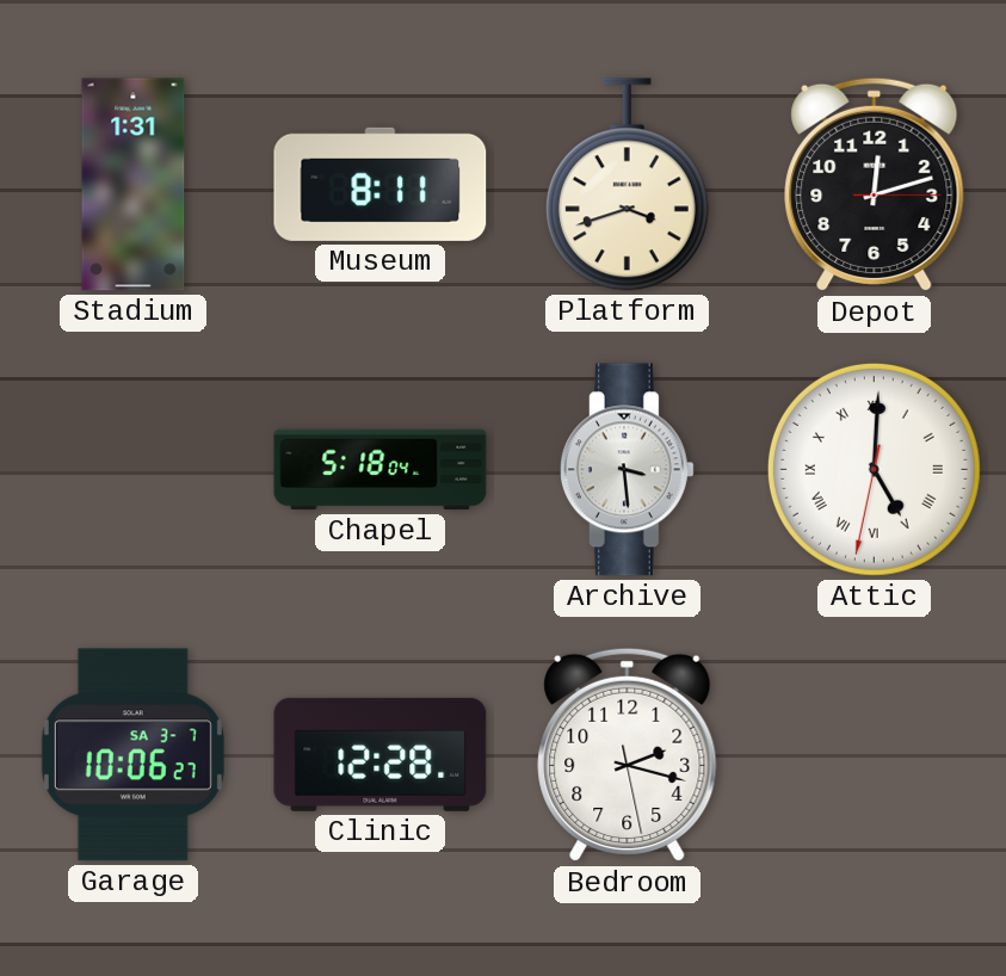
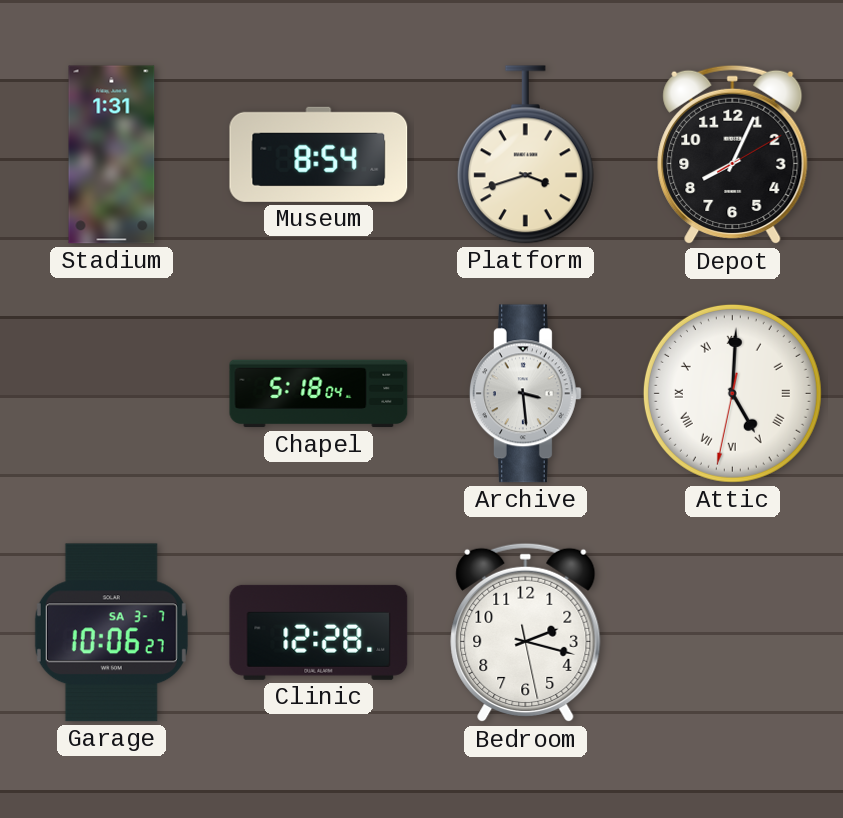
Museum: 8:11 -> 8:54 (319, 154)
Depot: 12:12 -> 8:04 (733, 155)
